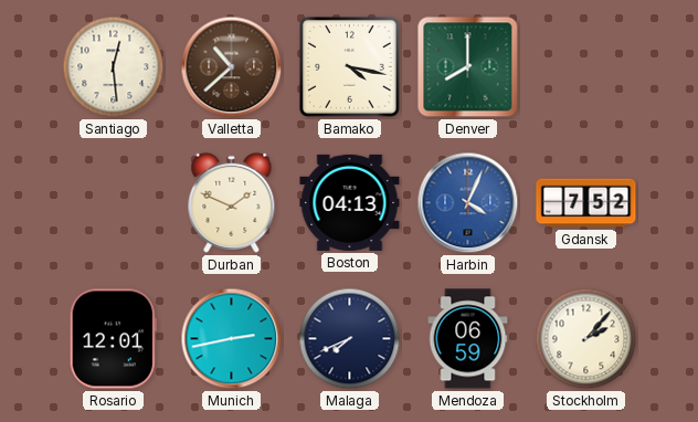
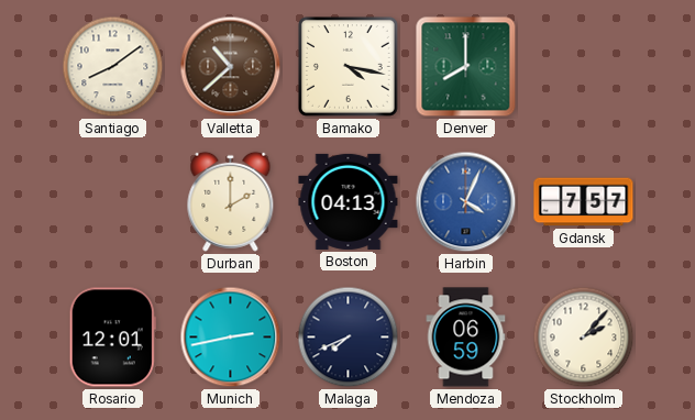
Santiago: 12:29 -> 8:09 (113, 67)
Durban: 1:49 -> 2:00 (231, 201)
Gdansk: 7:52 -> 7:57 (584, 202)
